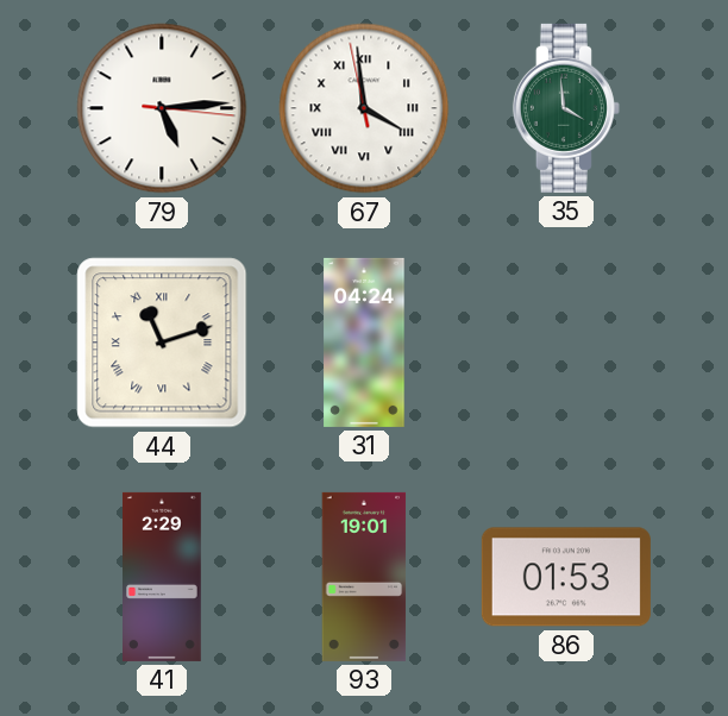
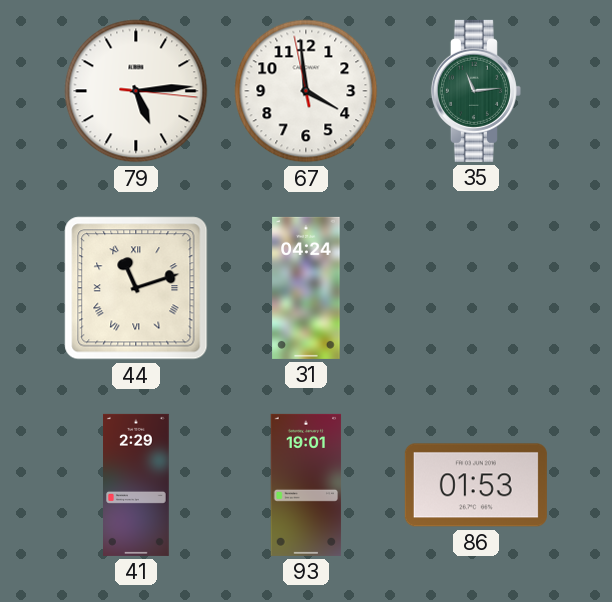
67 numerals: Roman -> Arabic (306, 91)
35: 3:59 -> 11:14 (476, 91)
